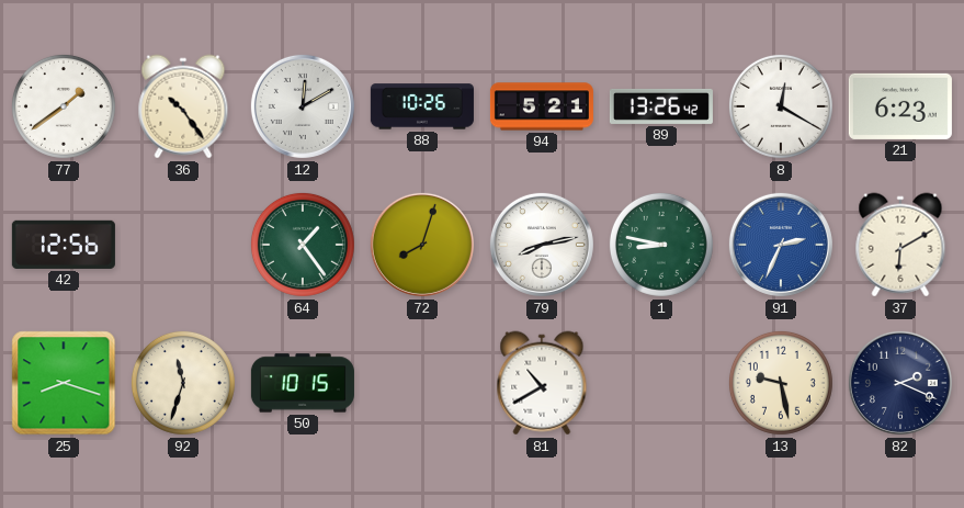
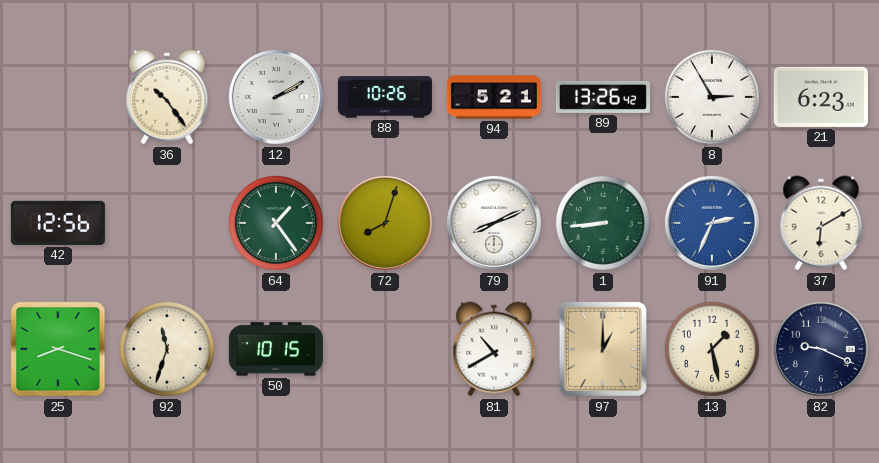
77: 1:39 -> none (64, 106)
12: 12:10 -> 2:10 (276, 97)
8: 12:20 -> 2:55 (712, 97)
79: 8:13 -> 8:11 (494, 223)
1: 8:47 -> 8:44 (603, 223)
97: none -> 1:00 (603, 349)
13: 9:28 -> 1:28 (712, 349)
82: 2:19 -> 9:19 (821, 349)
